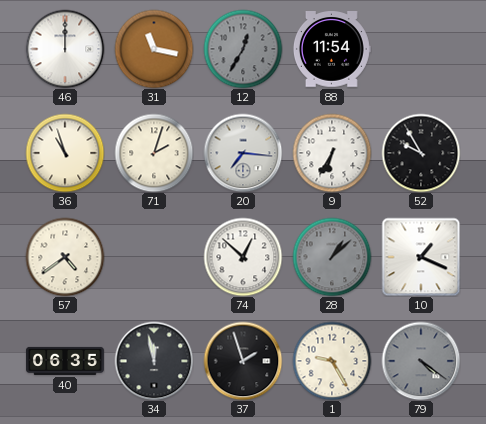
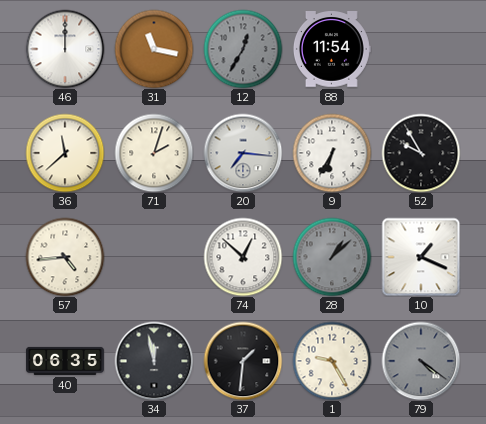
36: 10:57 -> 11:38 (65, 153)
57: 4:39 -> 4:44 (65, 257)
37: 1:57 -> 1:31 (243, 361)
